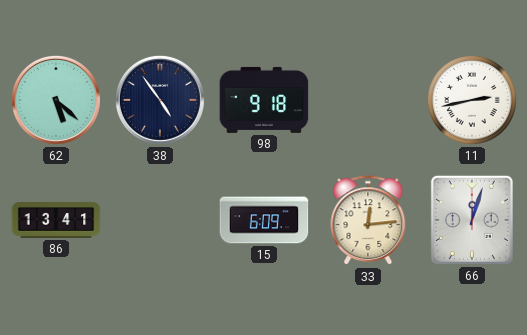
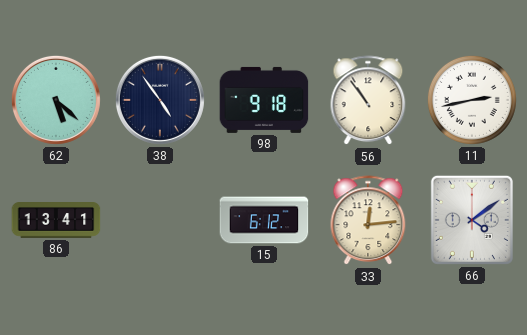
56: none -> 10:54 (368, 101)
15: 6:09 -> 6:12 (264, 220)
66: 12:03 -> 4:09 (472, 220)
